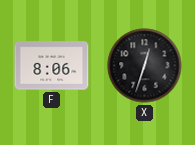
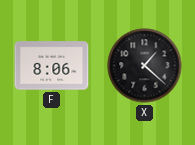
X: 12:33 -> 1:22 (145, 66)
